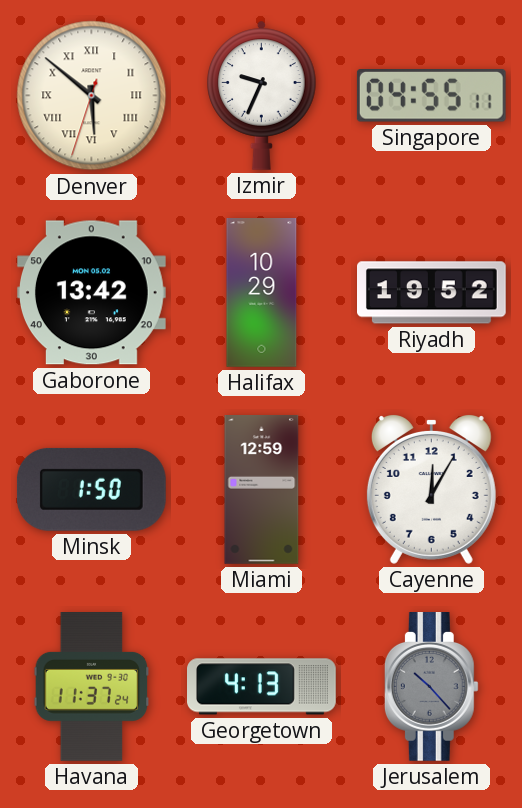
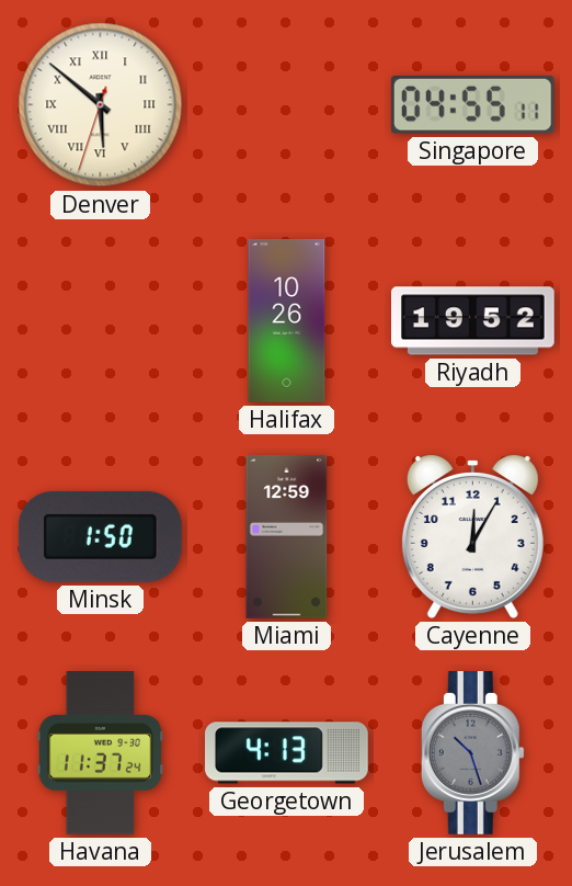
Izmir: 9:34 -> none (262, 95)
Gaborone: 13:42 -> none (91, 293)
Halifax: 10:29 -> 10:26 (287, 321)
Jerusalem: 10:23 -> 10:27 (472, 753)
